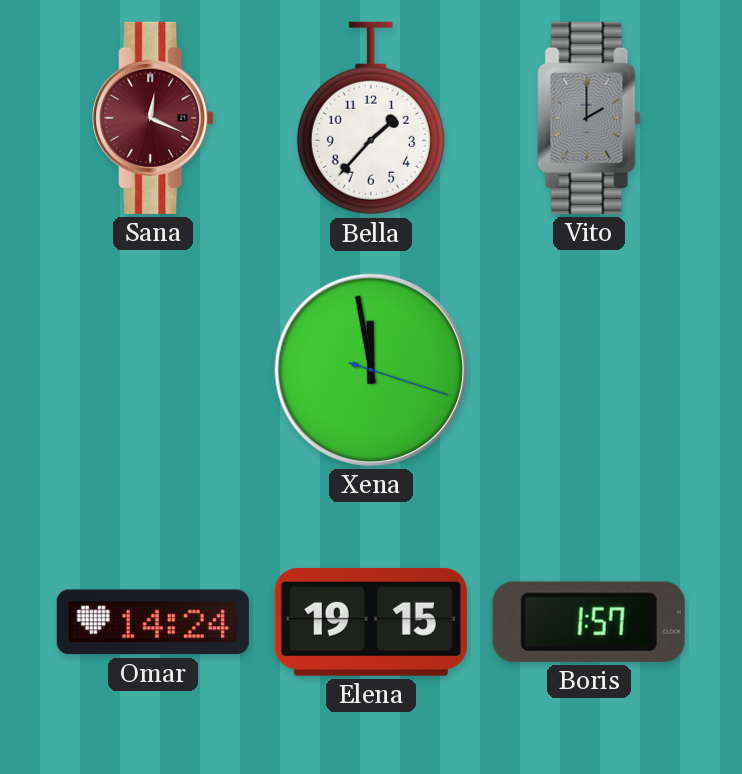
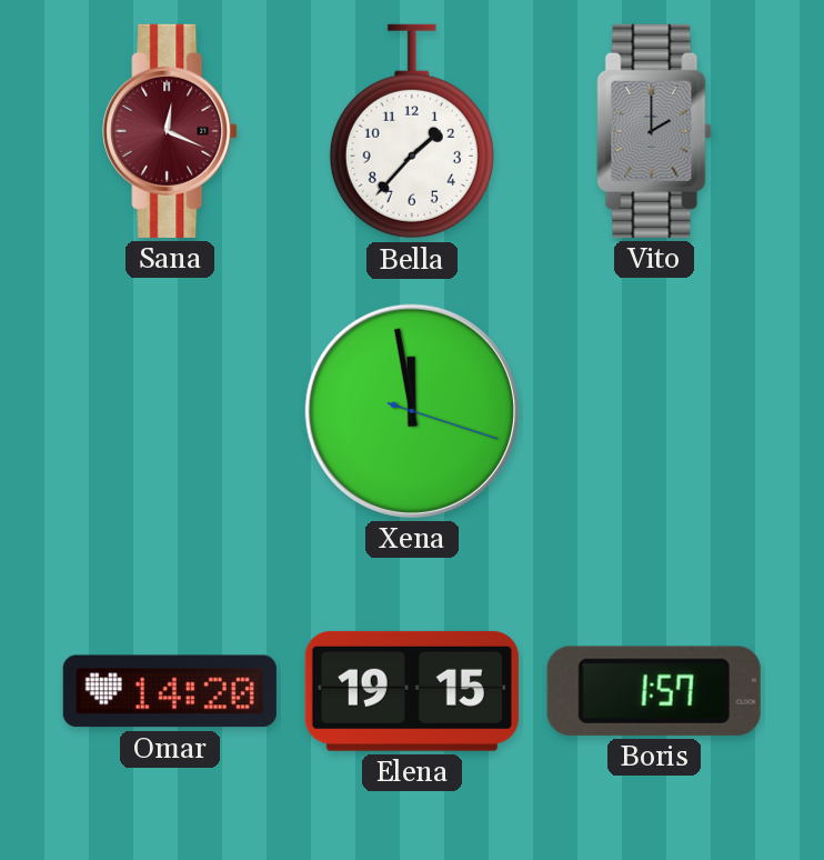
Omar: 14:24 -> 14:20 (170, 691)
